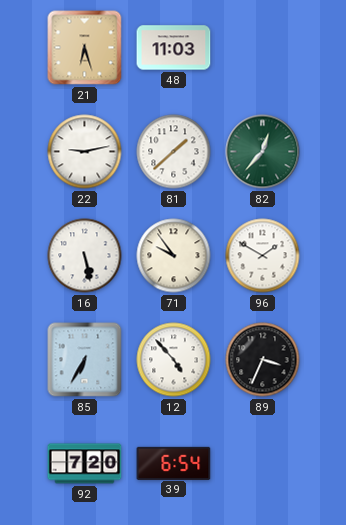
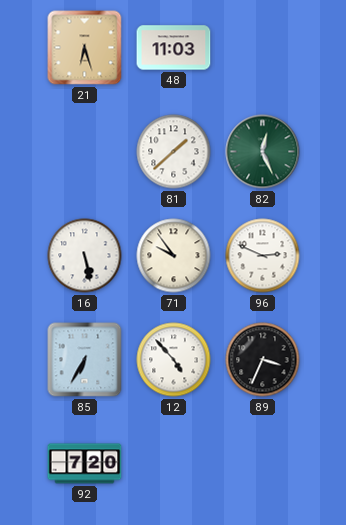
22: 9:13 -> none (85, 152)
82: 12:37 -> 12:26 (263, 152)
96: 1:50 -> 2:49 (263, 256)
39: 6:54 -> none (174, 463)
